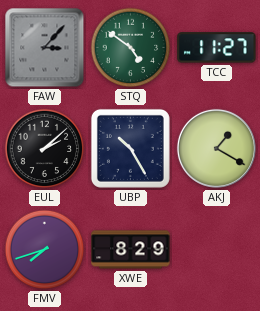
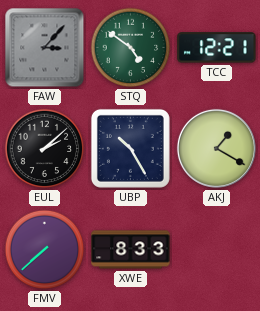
TCC: 11:27 -> 12:21 (217, 48)
FMV: 7:42 -> 7:38 (45, 250)
XWE: 8:29 -> 8:33 (131, 250)
